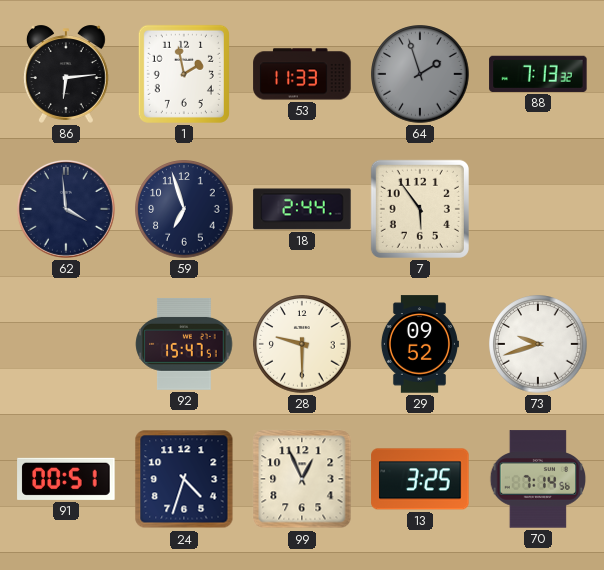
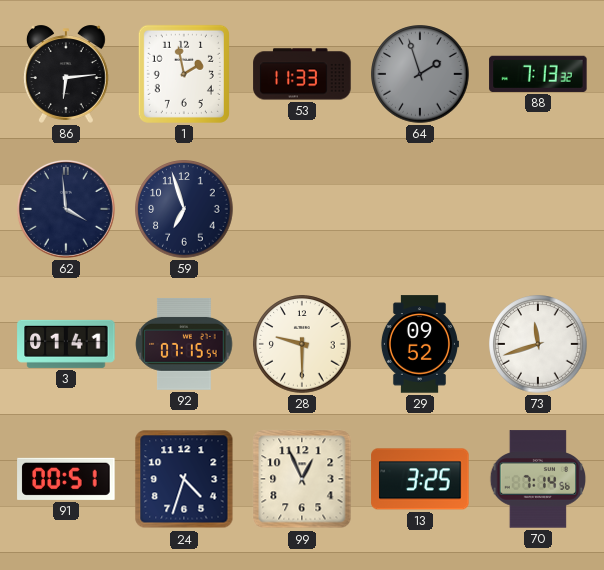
18: 2:44 -> none (302, 209)
7: 5:54 -> none (420, 209)
3: none -> 01:41 (66, 344)
92: 15:47 -> 07:15 (184, 344)
73: 9:42 -> 11:42 (538, 344)
